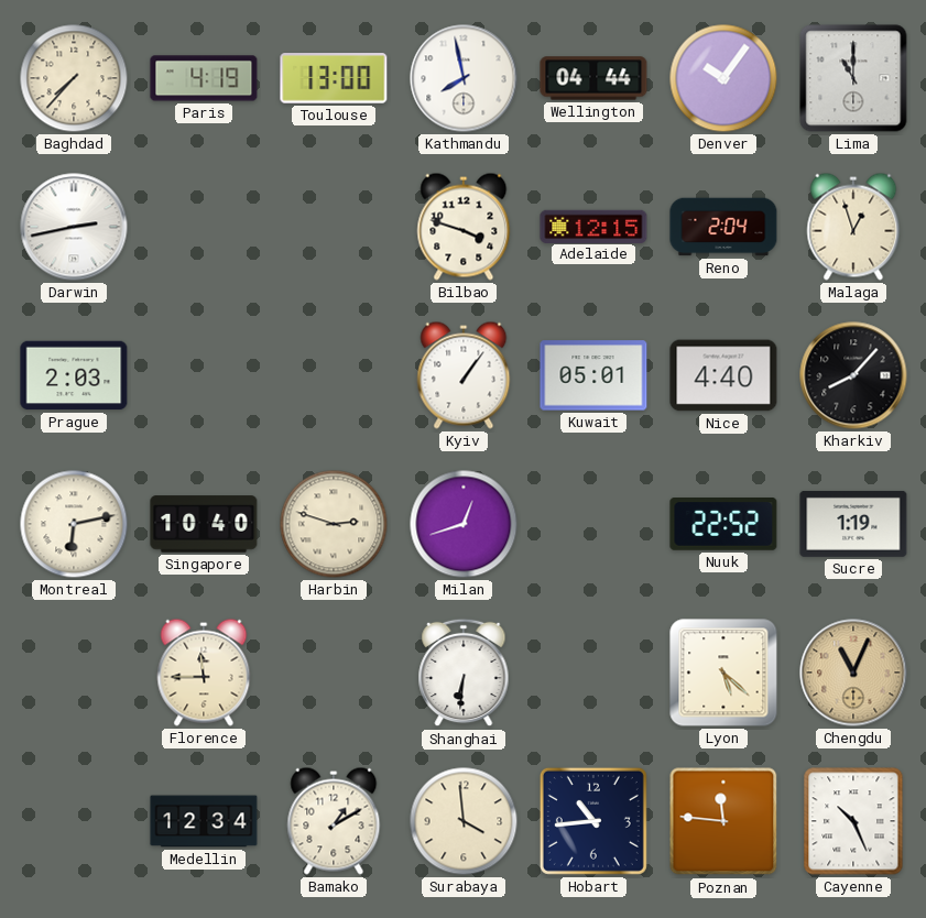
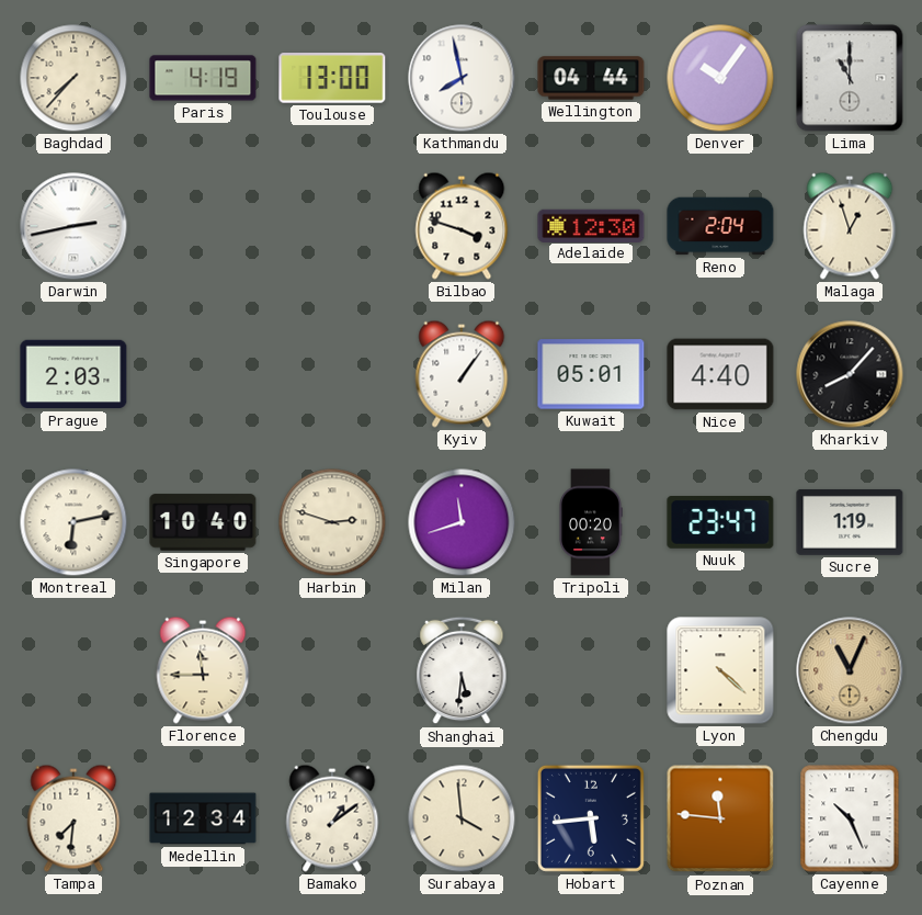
Adelaide: 12:15 -> 12:30 (591, 225)
Milan: 12:42 -> 11:42 (462, 522)
Tripoli: none -> 00:20 (590, 522)
Nuuk: 22:52 -> 23:47 (720, 522)
Shanghai: 6:31 -> 5:31 (462, 670)
Lyon: 5:22 -> 4:22 (720, 670)
Tampa: none -> 7:31 (73, 818)
Bamako: 1:10 -> 1:09 (332, 818)
Hobart: 10:44 -> 5:44 (591, 818)
